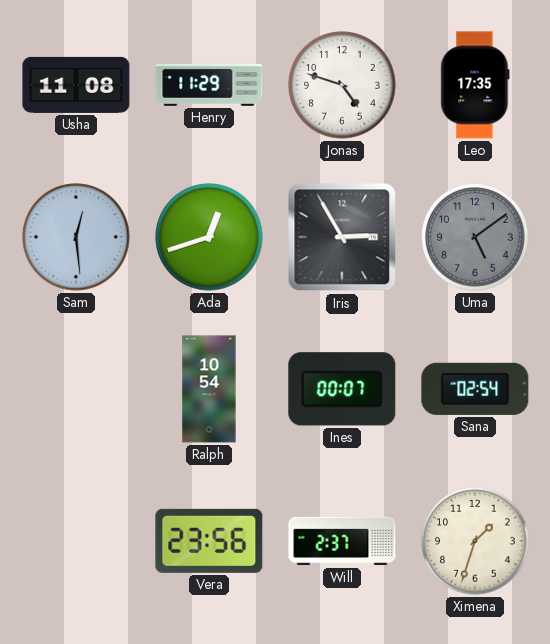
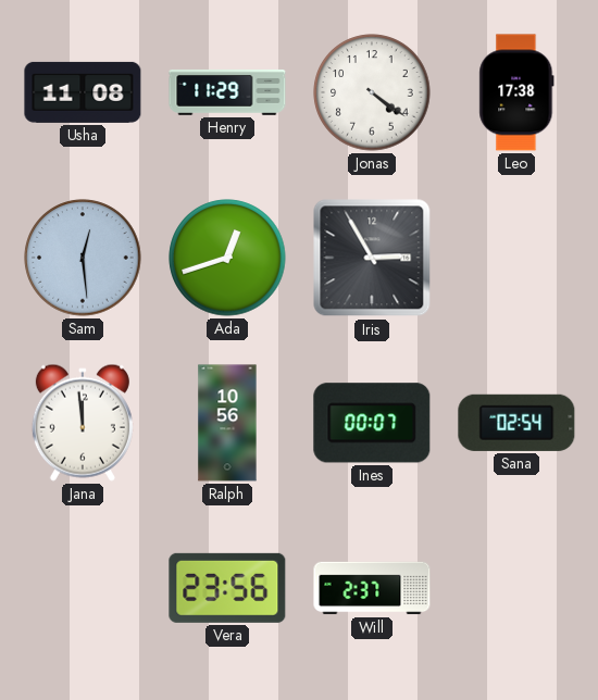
Jonas: 4:48 -> 4:21 (372, 92)
Leo: 17:35 -> 17:38 (516, 92)
Uma: 5:09 -> none (475, 237)
Jana: none -> 11:59 (83, 423)
Ralph: 10:54 -> 10:56 (227, 423)
Ximena: 1:33 -> none (475, 541)
